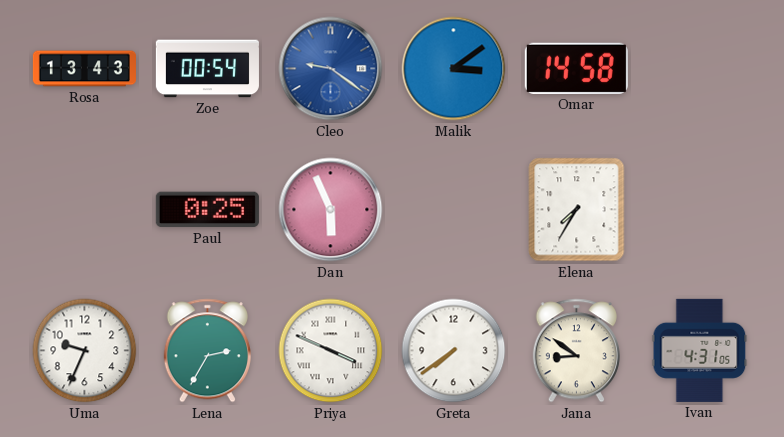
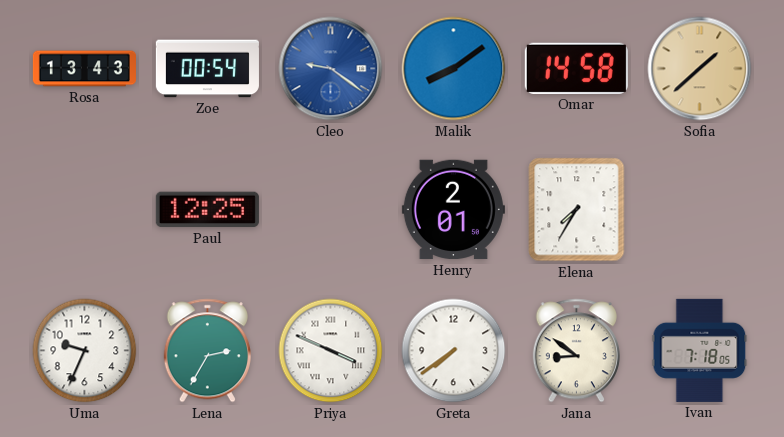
Malik: 3:09 -> 8:09 (454, 69)
Sofia: none -> 1:38 (700, 69)
Paul: 0:25 -> 12:25 (207, 210)
Dan: 5:56 -> none (331, 210)
Henry: none -> 2:01 (453, 210)
Ivan: 4:31 -> 7:18 (700, 350)
